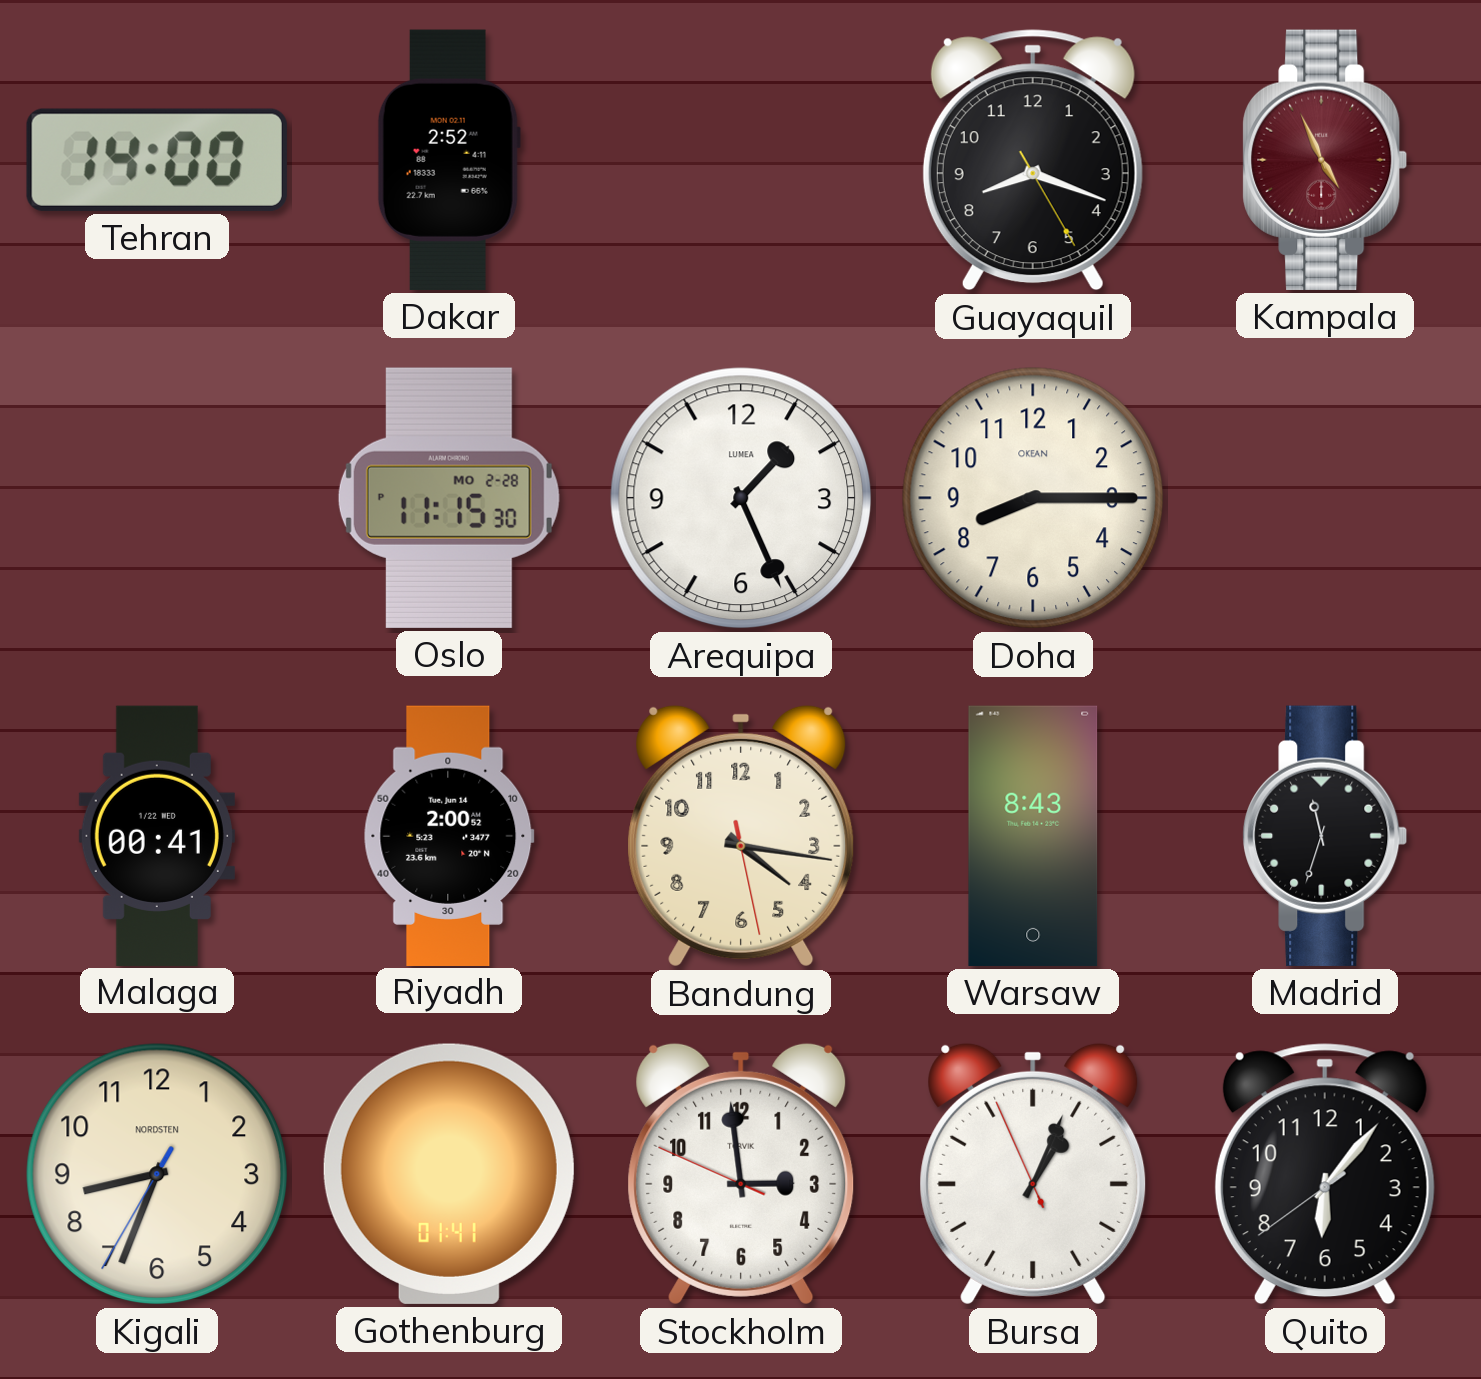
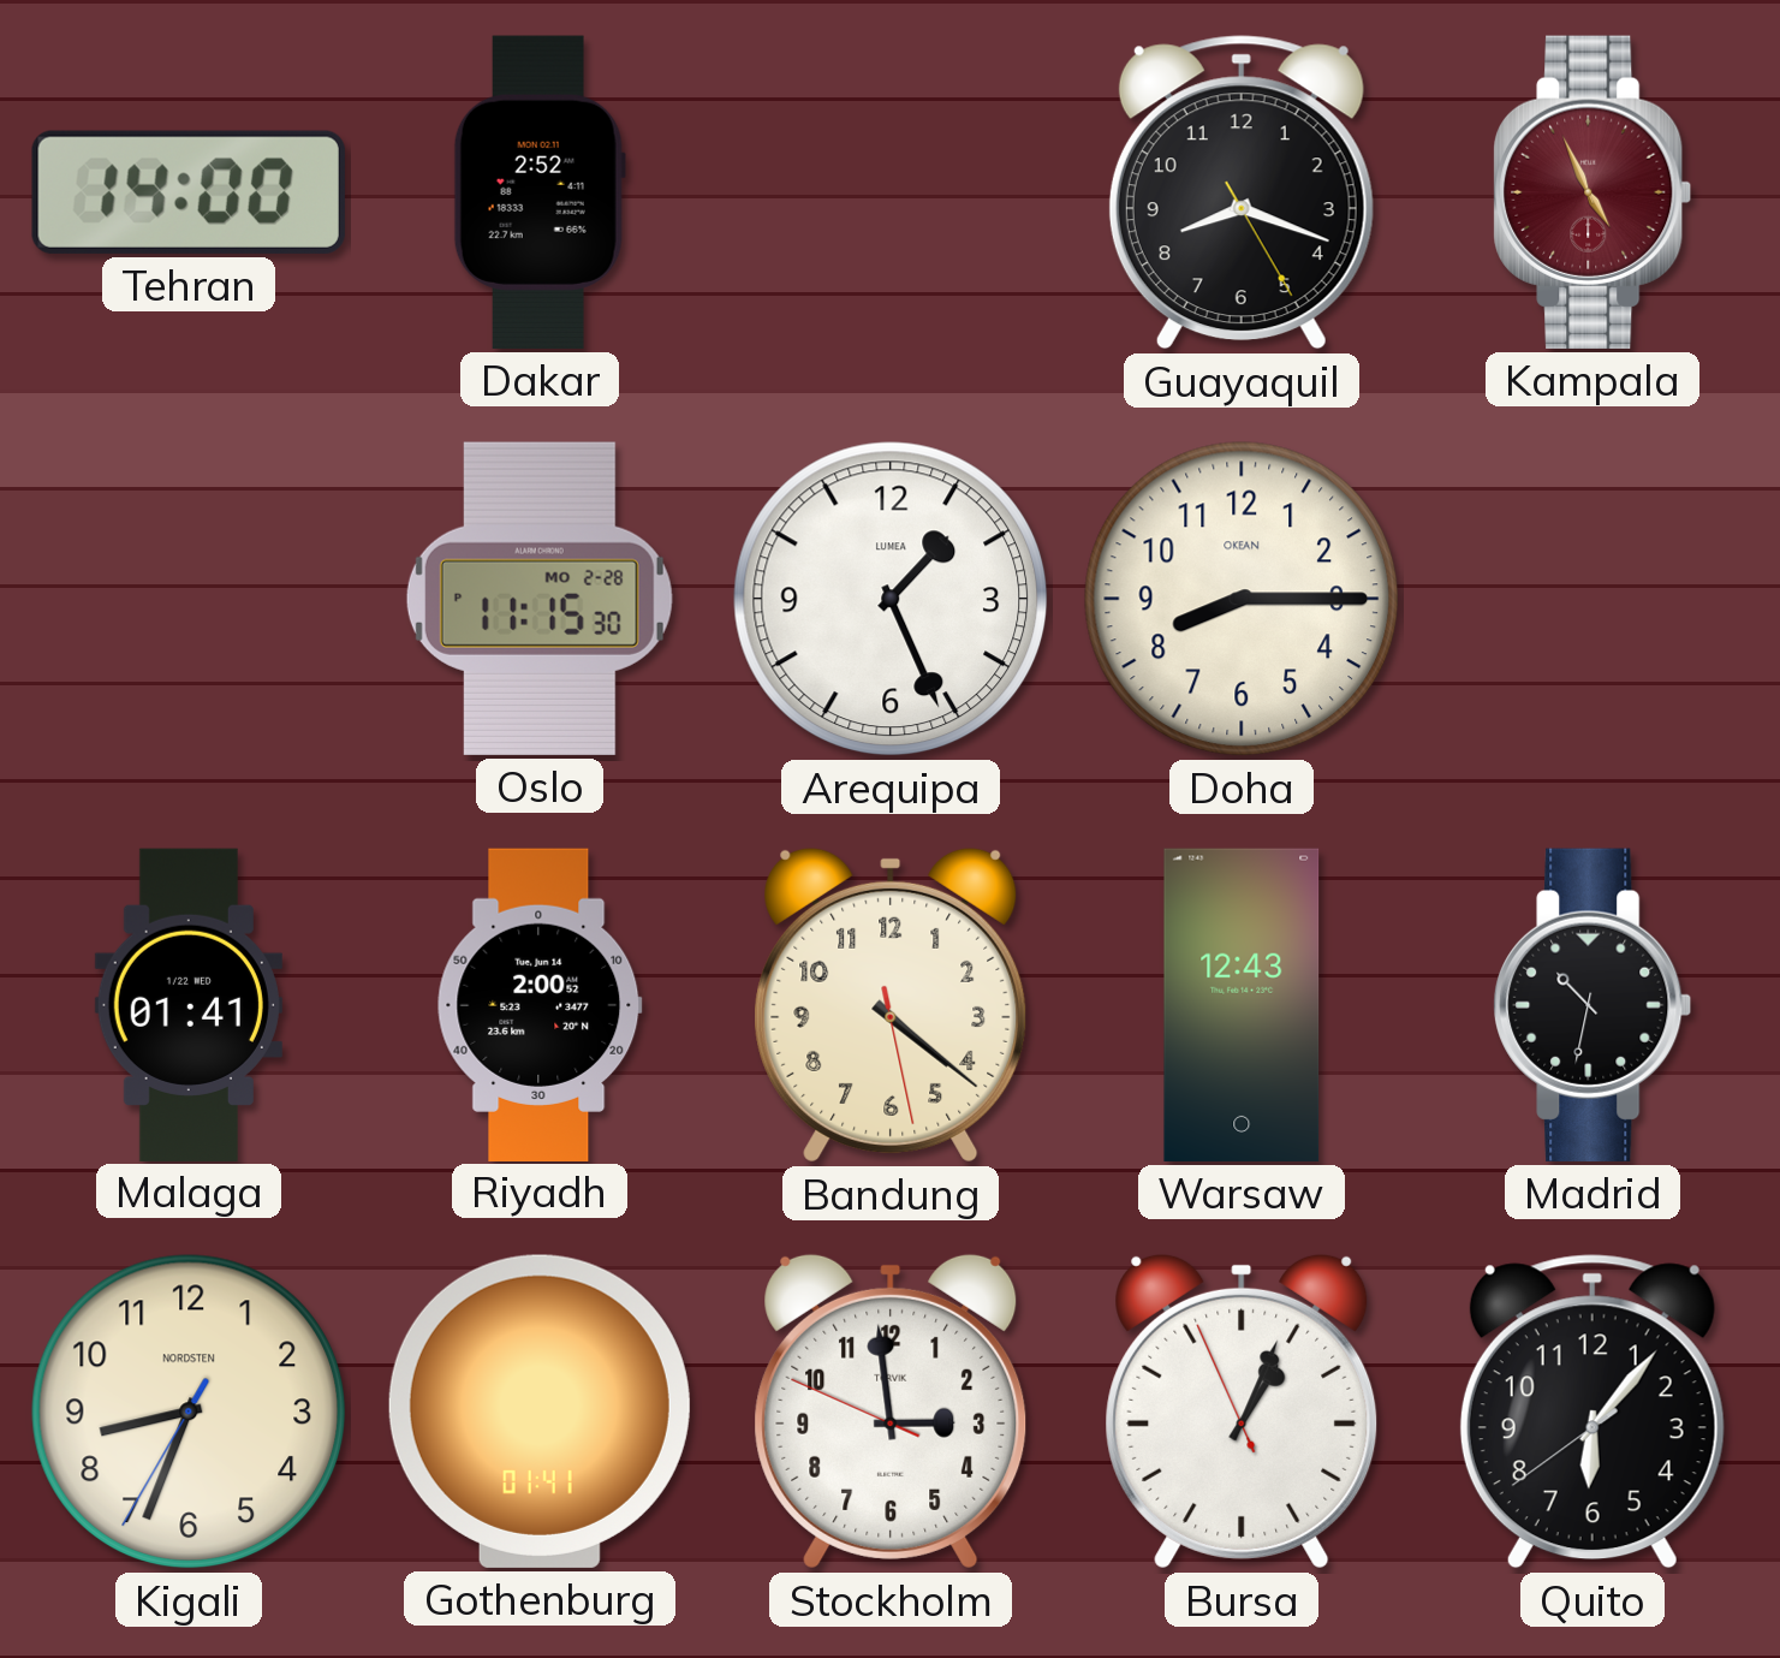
Malaga: 00:41 -> 01:41 (189, 1004)
Bandung: 4:16 -> 4:21 (891, 1005)
Warsaw: 8:43 -> 12:43 (1242, 1005)
Madrid: 11:33 -> 10:32 (1593, 1005)
